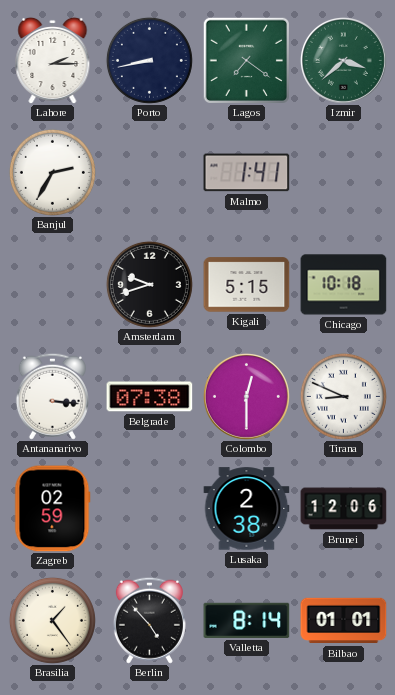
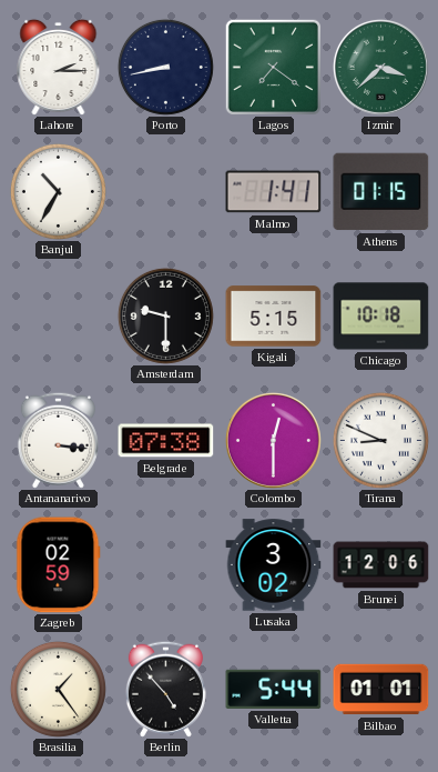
Banjul: 2:35 -> 10:35 (58, 191)
Athens: none -> 01:15 (381, 192)
Amsterdam: 9:42 -> 9:30 (165, 315)
Lusaka: 2:38 -> 3:02 (274, 565)
Valletta: 8:14 -> 5:44 (274, 689)
